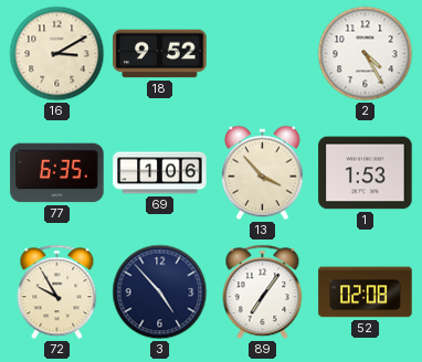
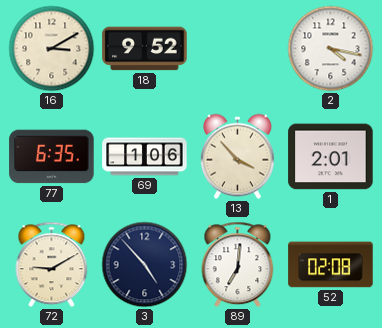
2: 4:25 -> 4:17 (331, 49)
1: 1:53 -> 2:01 (331, 157)
72: 9:55 -> 9:10 (52, 265)
89: 7:06 -> 7:01 (238, 265)
